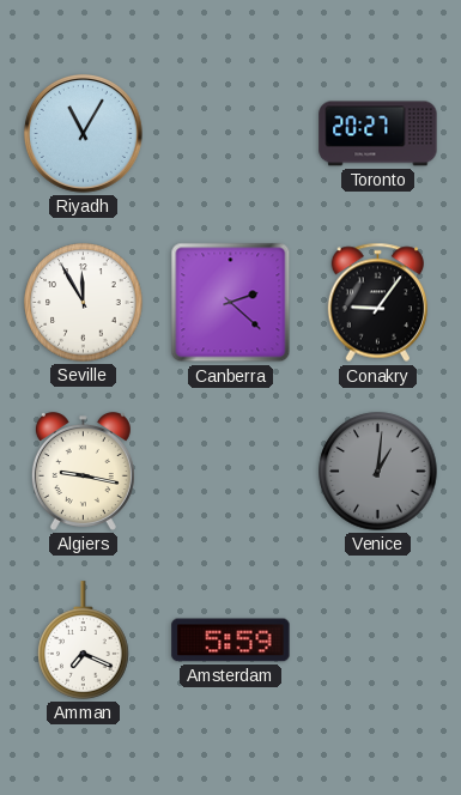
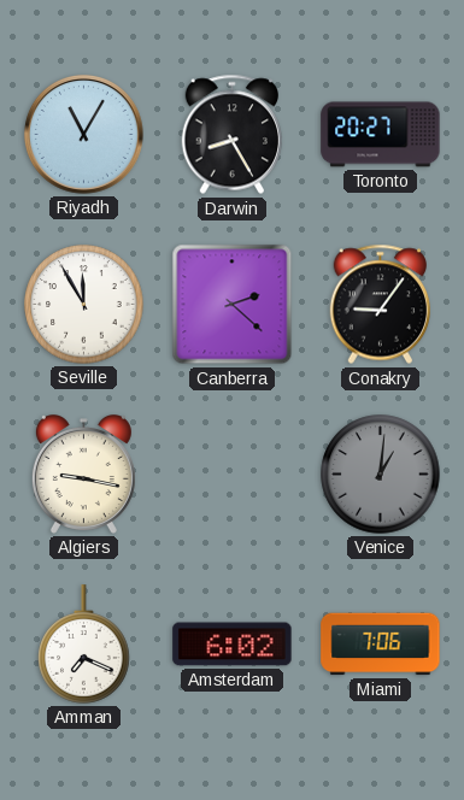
Darwin: none -> 8:25 (233, 135)
Amsterdam: 5:59 -> 6:02 (233, 645)
Miami: none -> 7:06 (381, 645)
